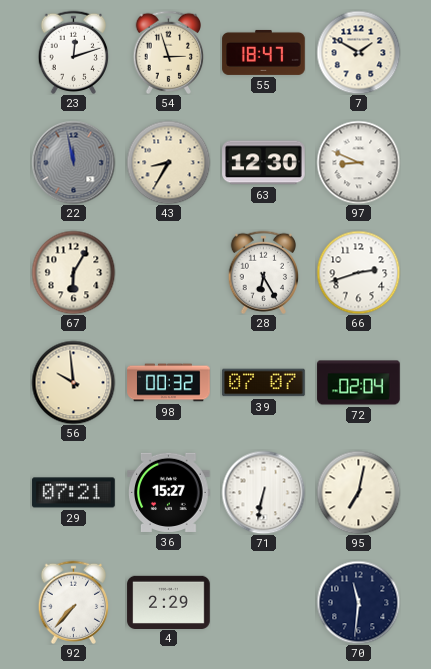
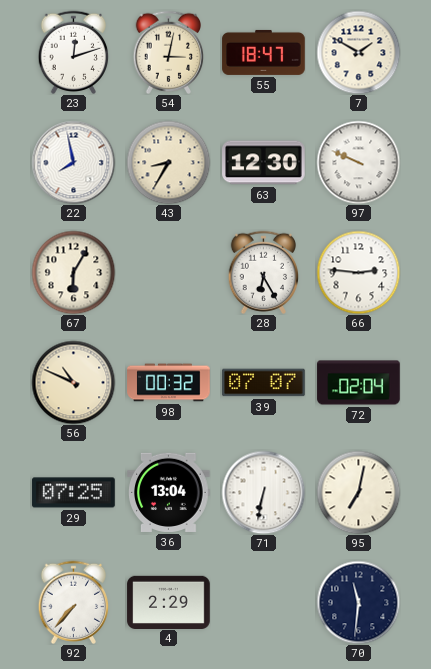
54: 2:57 -> 3:02 (169, 52)
22: 11:58 -> 7:58 (73, 162)
22 dial: grey -> white (73, 162)
97: 8:49 -> 9:49 (358, 162)
66: 2:42 -> 2:46 (358, 272)
56: 9:59 -> 10:49 (73, 382)
29: 07:21 -> 07:25 (74, 493)
36: 15:27 -> 13:04 (169, 492)
